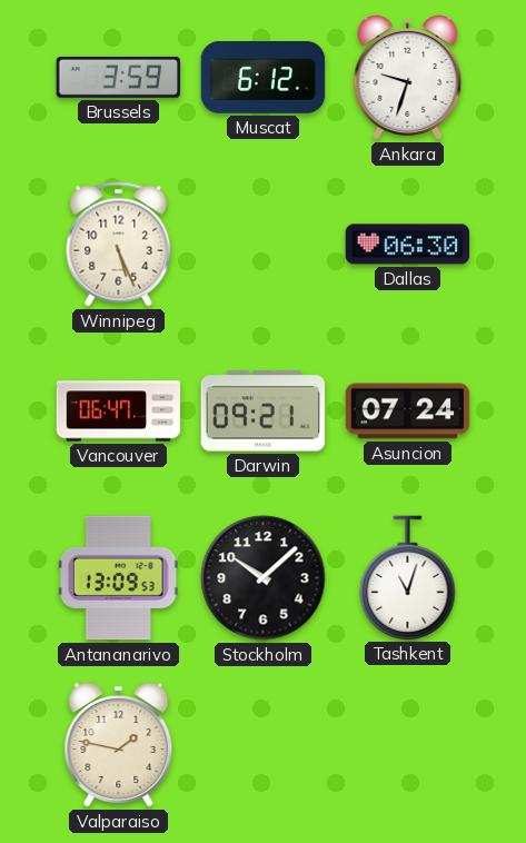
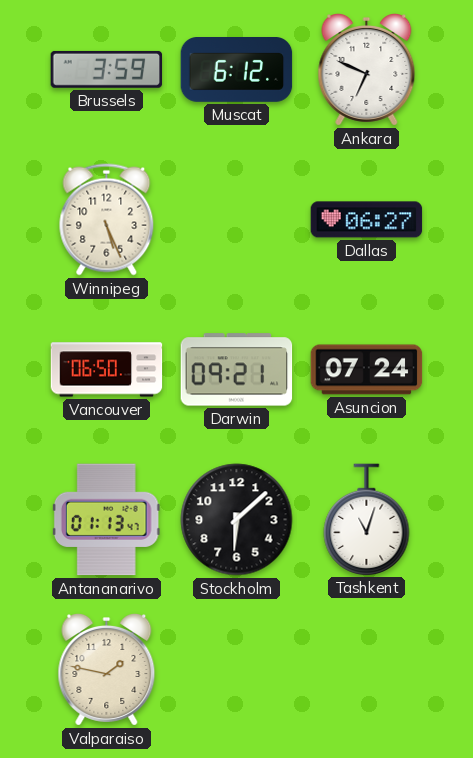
Ankara: 9:33 -> 6:49 (367, 70)
Dallas: 06:30 -> 06:27 (367, 220)
Vancouver: 06:47 -> 06:50 (107, 370)
Antananarivo: 13:09 -> 01:13 (106, 520)
Stockholm: 10:08 -> 6:08 (237, 520)
